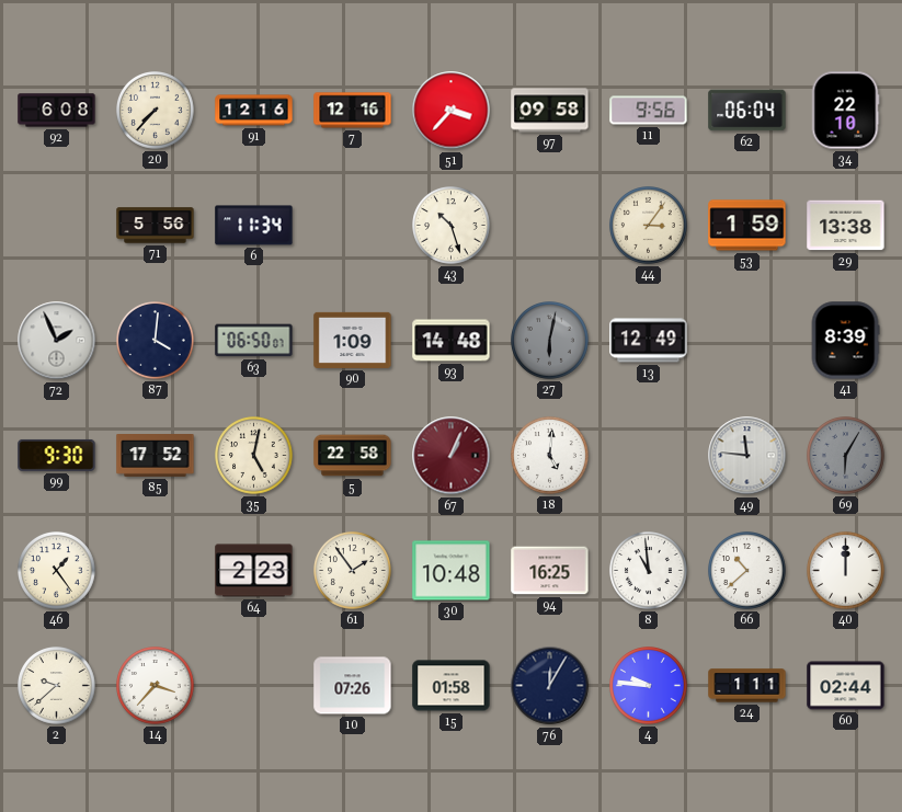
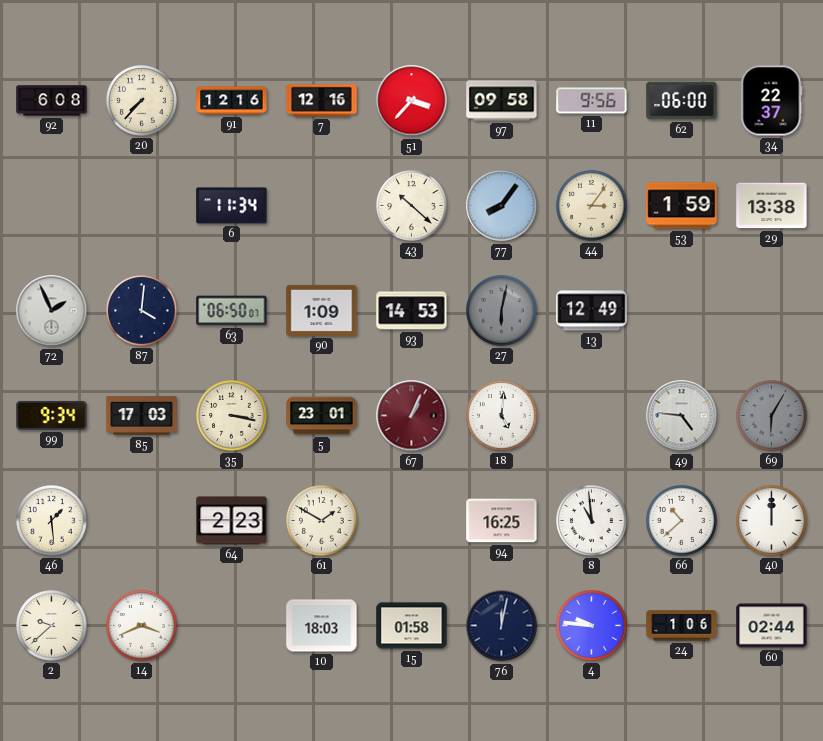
62: 06:04 -> 06:00 (682, 101)
34: 22:10 -> 22:37 (771, 101)
71: 5:56 -> none (156, 226)
43: 10:27 -> 10:22 (412, 206)
77: none -> 8:06 (502, 206)
93: 14:48 -> 14:53 (412, 311)
41: 8:39 -> none (845, 341)
99: 9:30 -> 9:34 (52, 415)
85: 17:52 -> 17:03 (142, 416)
35: 5:02 -> 3:17 (232, 416)
5: 22:58 -> 23:01 (322, 416)
49: 11:46 -> 4:46 (682, 416)
46: 1:24 -> 1:29 (52, 521)
61: 1:54 -> 1:50 (322, 521)
30: 10:48 -> none (452, 571)
14: 3:37 -> 3:41 (142, 626)
10: 07:26 -> 18:03 (322, 626)
76: 12:05 -> 12:02 (502, 626)
24: 1:11 -> 1:06 (682, 626)
